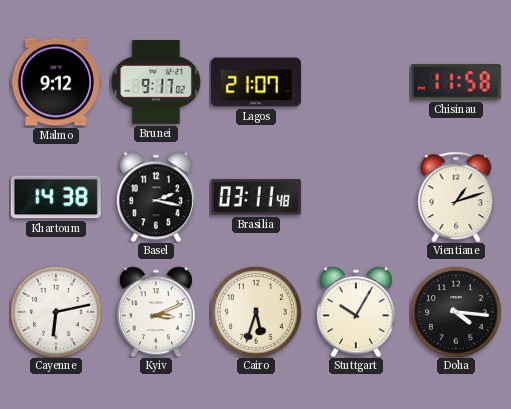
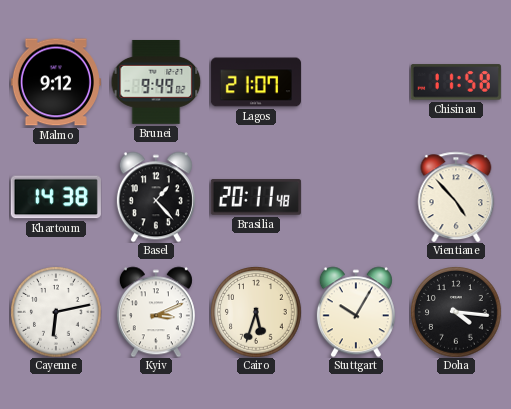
Brunei: 9:17 -> 9:49 (156, 82)
Basel: 2:17 -> 1:23 (156, 197)
Brasilia: 03:11 -> 20:11 (256, 197)
Vientiane: 1:12 -> 4:53 (456, 197)
